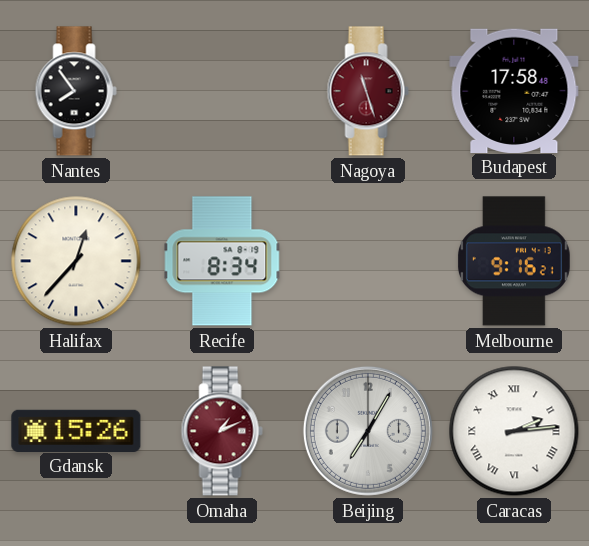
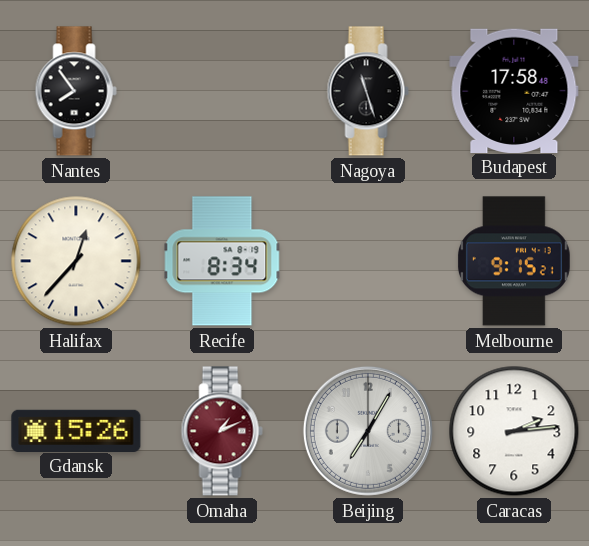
Nagoya dial: burgundy -> black (368, 91)
Melbourne: 9:16 -> 9:15 (514, 261)
Caracas numerals: Roman -> Arabic (514, 431)
